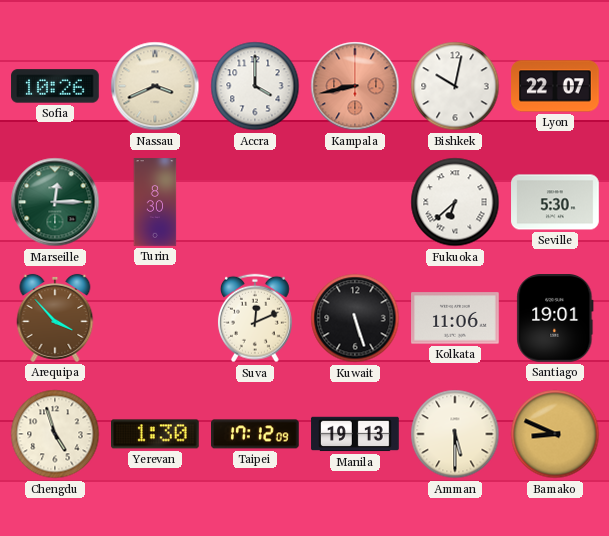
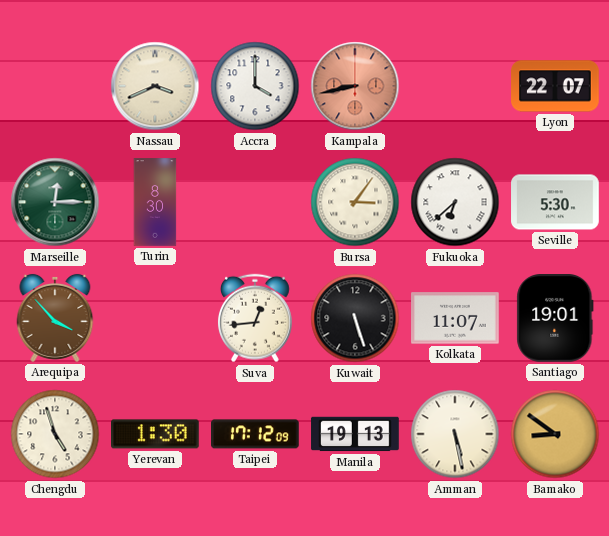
Sofia: 10:26 -> none (55, 86)
Bishkek: 10:02 -> none (455, 86)
Bursa: none -> 3:06 (355, 202)
Suva: 12:11 -> 12:44 (255, 318)
Kolkata: 11:06 -> 11:07 (455, 318)
Amman: 5:30 -> 5:28 (455, 434)
Bamako: 8:49 -> 8:51 (555, 434)
